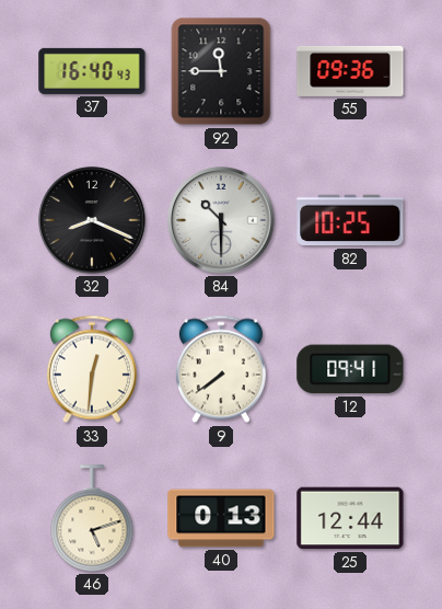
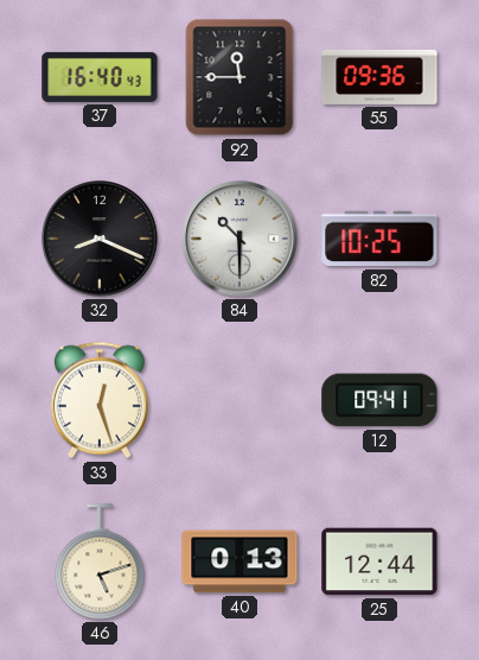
33: 12:31 -> 12:27 (100, 400)
9: 7:39 -> none (221, 369)
